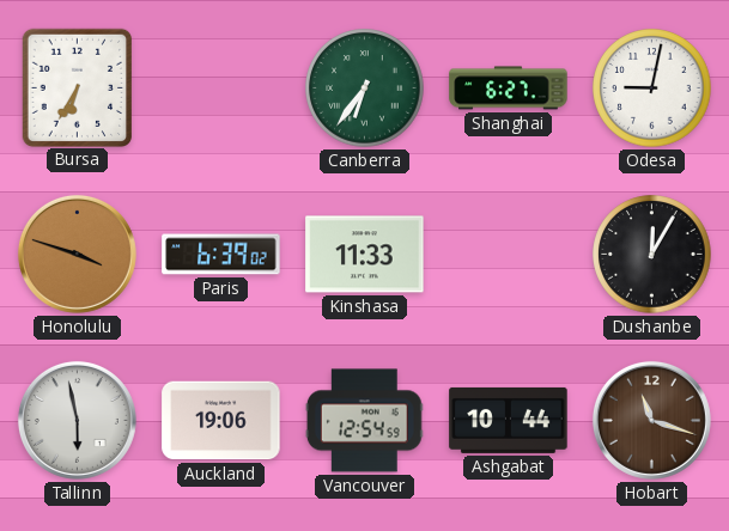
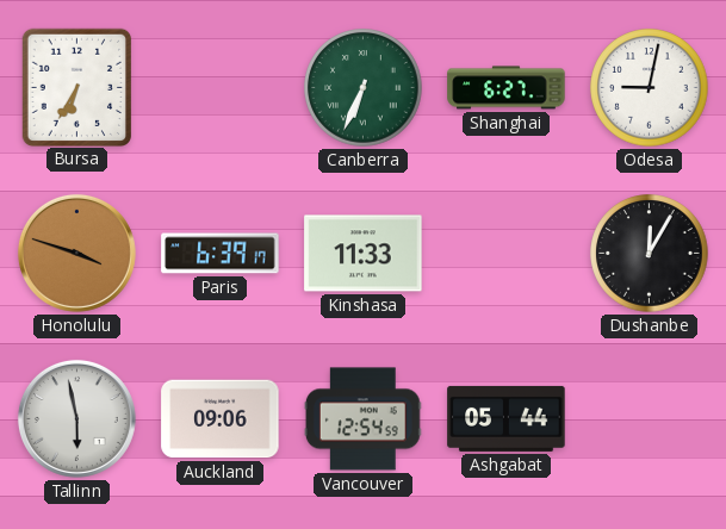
Canberra: 6:36 -> 6:34 (364, 88)
Paris: 6:39:02 -> 6:39:17 (221, 254)
Auckland: 19:06 -> 09:06 (221, 419)
Ashgabat: 10:44 -> 05:44 (507, 418)
Hobart: 11:18 -> none (651, 420)
